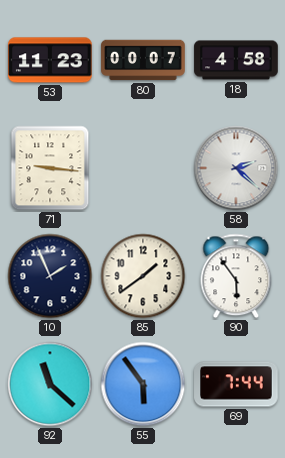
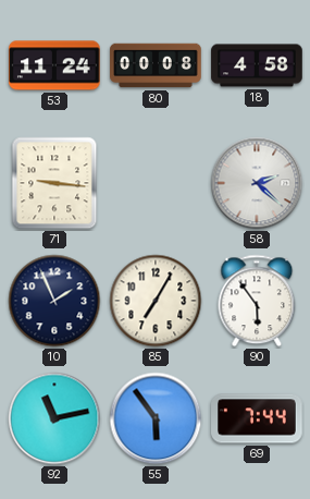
53: 11:23 -> 11:24 (54, 65)
80: 00:07 -> 00:08 (156, 65)
85: 1:39 -> 7:05 (156, 301)
92: 11:22 -> 11:13 (54, 418)
